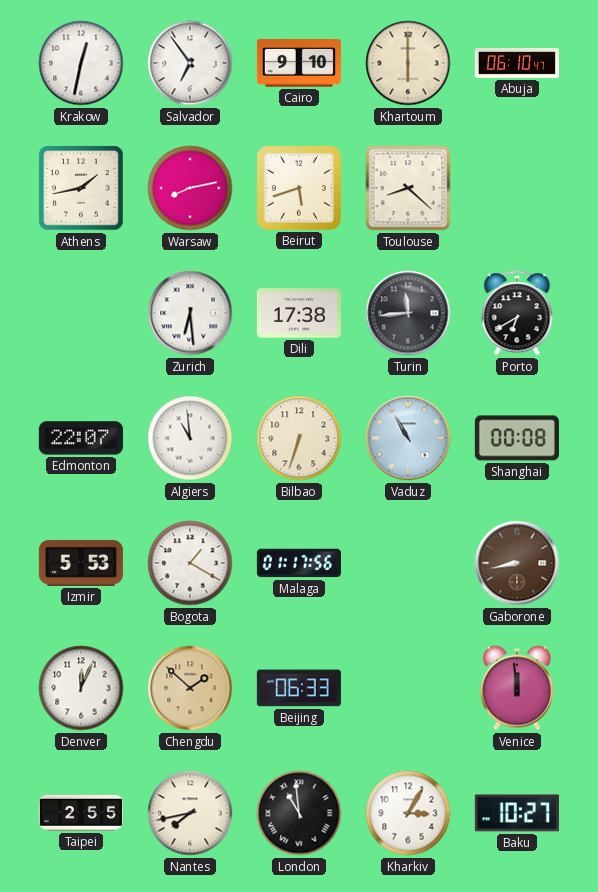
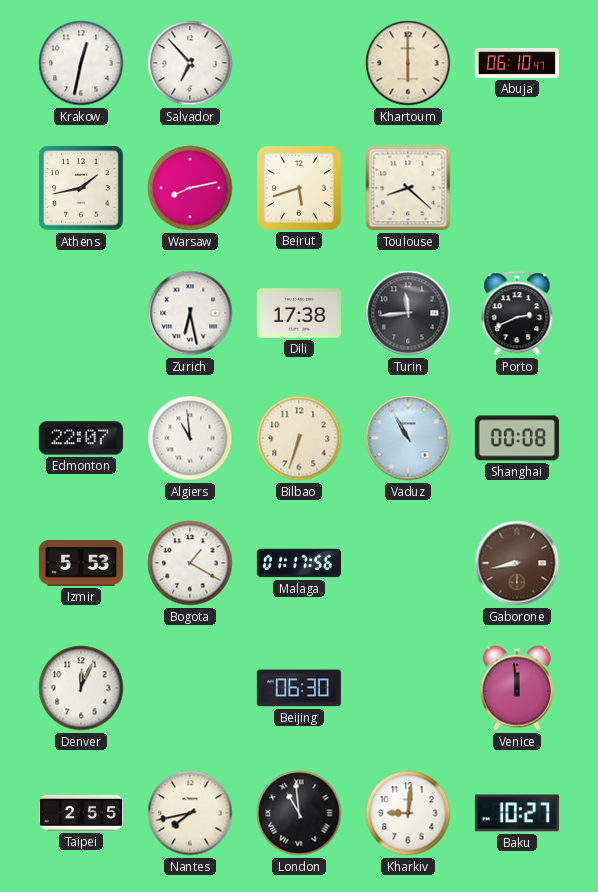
Salvador: 6:54 -> 6:53 (190, 63)
Cairo: 9:10 -> none (299, 64)
Zurich: 6:29 -> 6:28 (190, 313)
Porto: 6:40 -> 2:41 (517, 313)
Chengdu: 1:52 -> none (190, 688)
Beijing: 06:33 -> 06:30 (299, 688)
Kharkiv: 3:05 -> 9:01 (408, 813)
